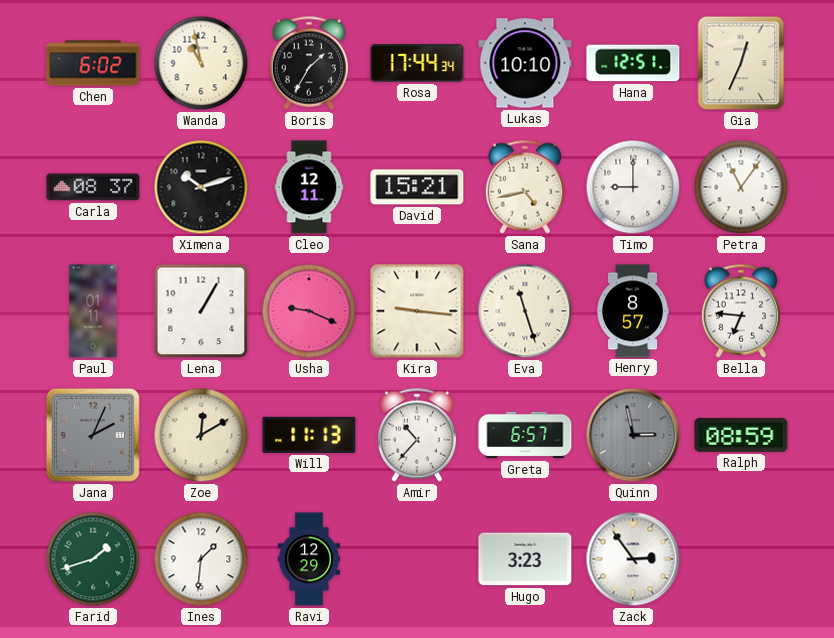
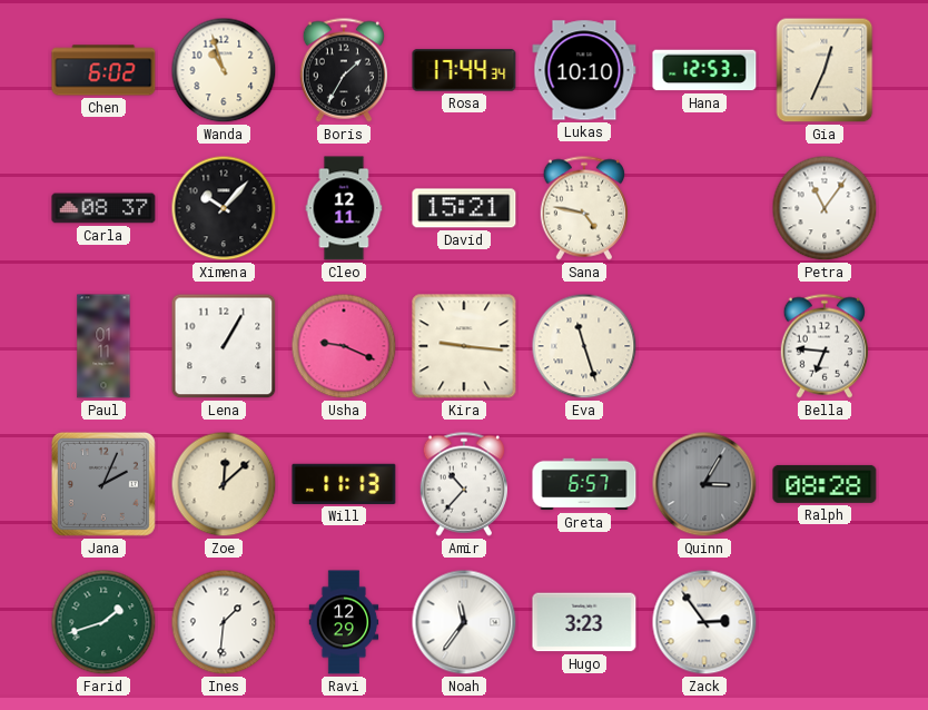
Wanda: 10:58 -> 10:57 (224, 70)
Hana: 12:51 -> 12:53 (704, 70)
Ximena: 10:12 -> 10:07 (224, 208)
Sana: 4:43 -> 4:47 (583, 208)
Timo: 9:00 -> none (633, 187)
Henry: 8:57 -> none (632, 311)
Zoe: 12:10 -> 12:08 (224, 484)
Quinn: 2:58 -> 3:05 (704, 484)
Ralph: 08:59 -> 08:28 (825, 484)
Noah: none -> 11:36 (464, 622)
